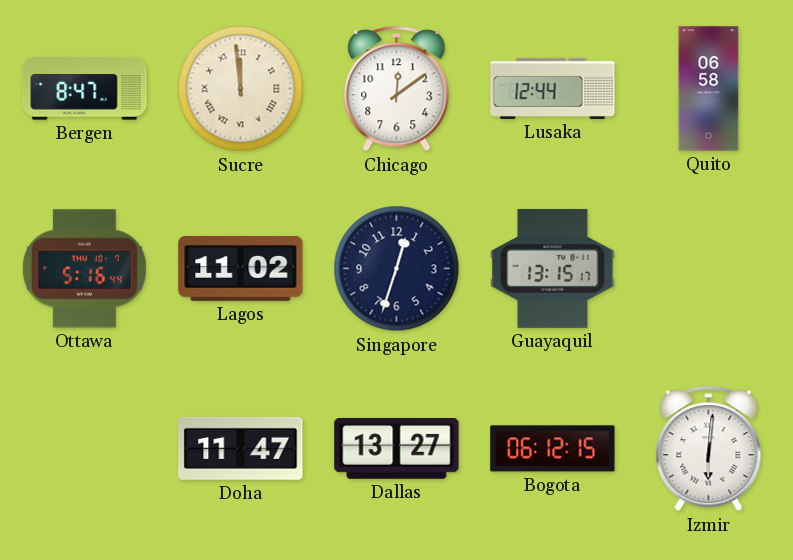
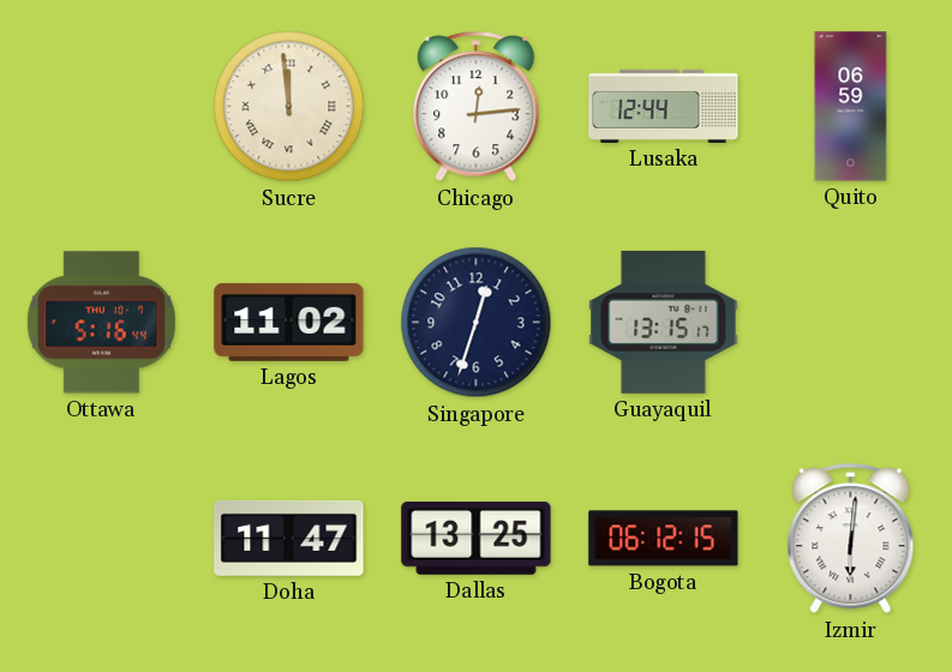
Bergen: 8:47 -> none (85, 89)
Chicago: 12:09 -> 12:14 (477, 107)
Quito: 06:58 -> 06:59 (851, 107)
Dallas: 13:27 -> 13:25 (477, 539)
